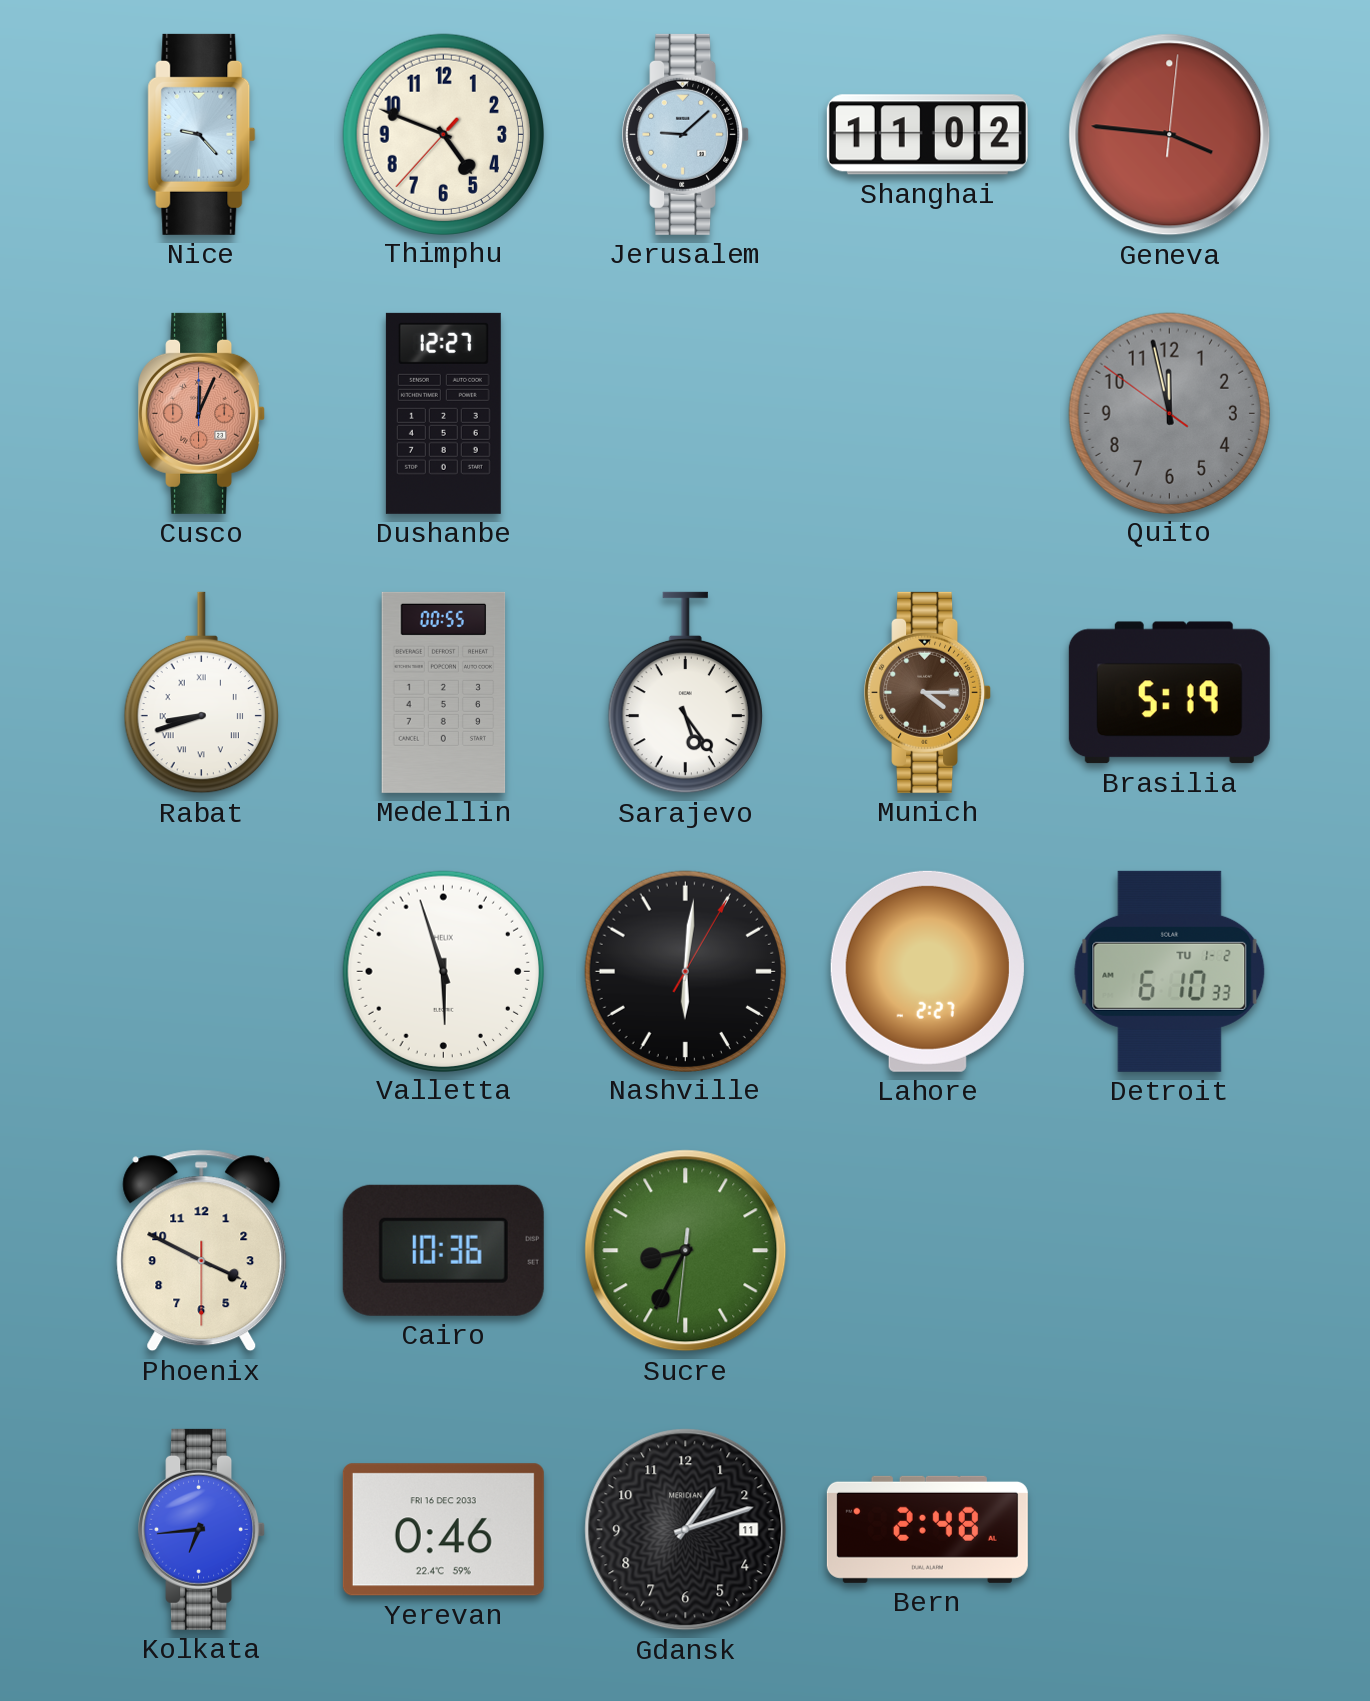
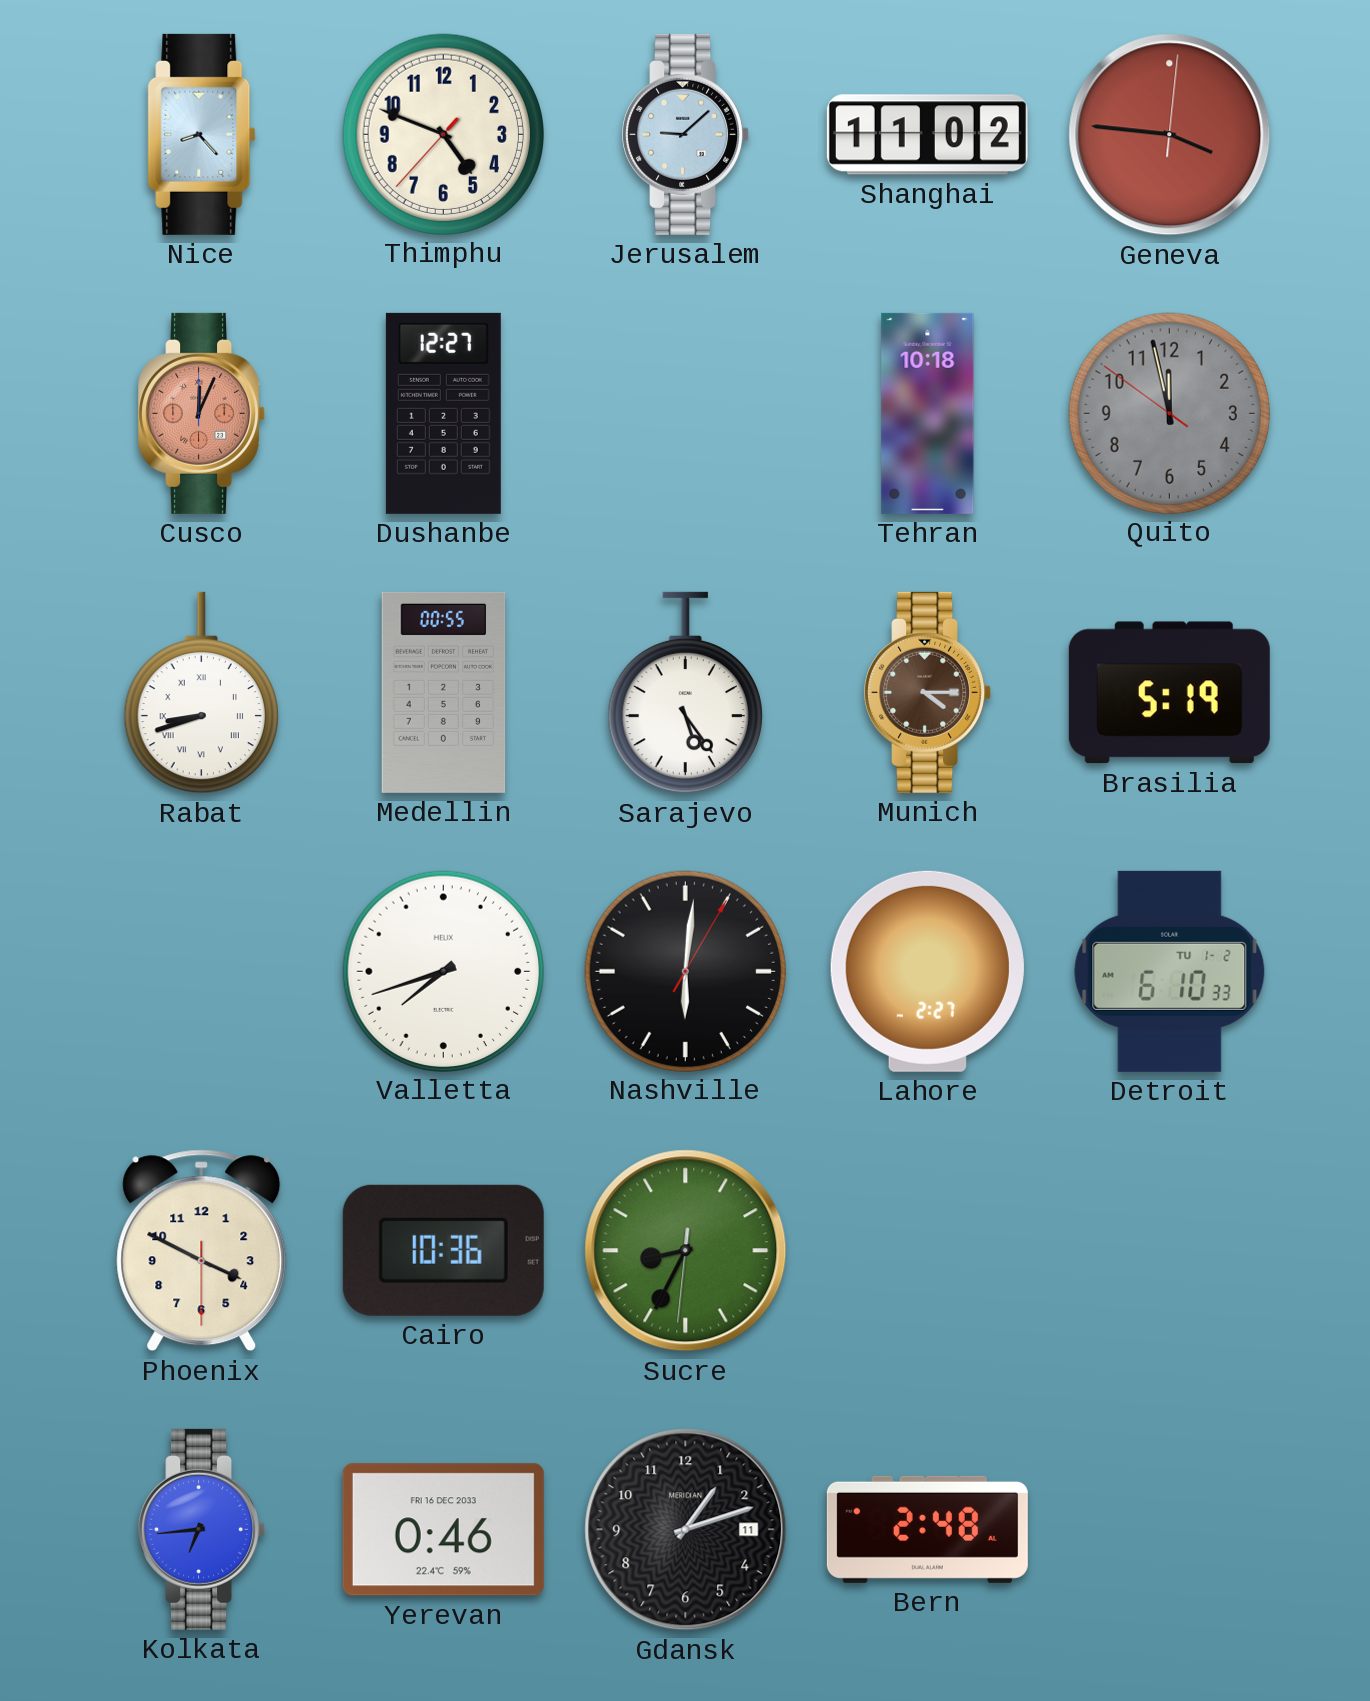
Nice: 9:23 -> 8:23 (202, 134)
Tehran: none -> 10:18 (928, 413)
Valletta: 5:57 -> 7:42 (443, 971)
